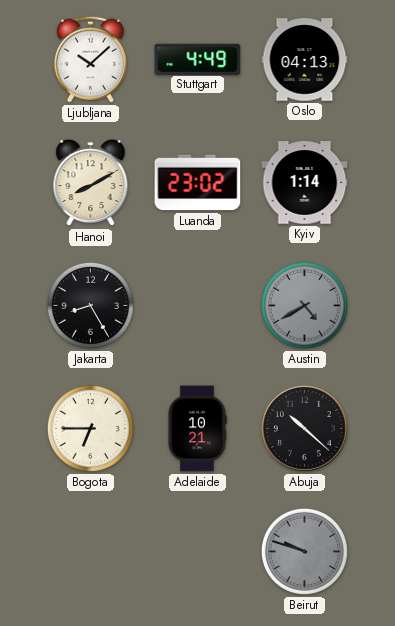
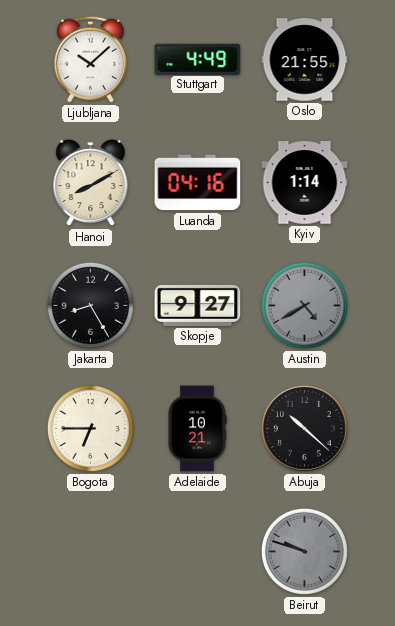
Oslo: 04:13 -> 21:55 (305, 60)
Luanda: 23:02 -> 04:16 (198, 183)
Skopje: none -> 9:27 (198, 305)
